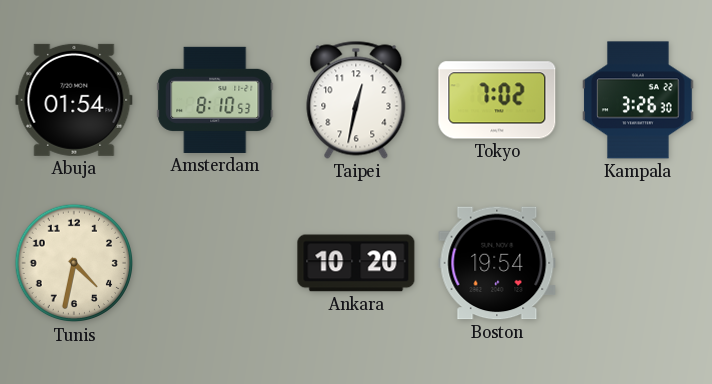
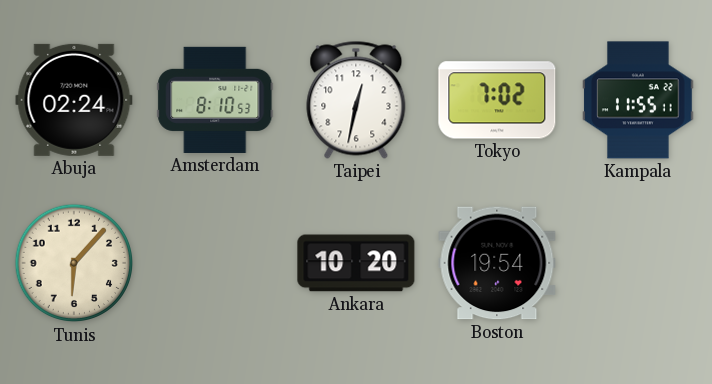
Abuja: 01:54 -> 02:24 (74, 100)
Kampala: 3:26 -> 11:55 (638, 100)
Tunis: 4:32 -> 6:07 (74, 263)
